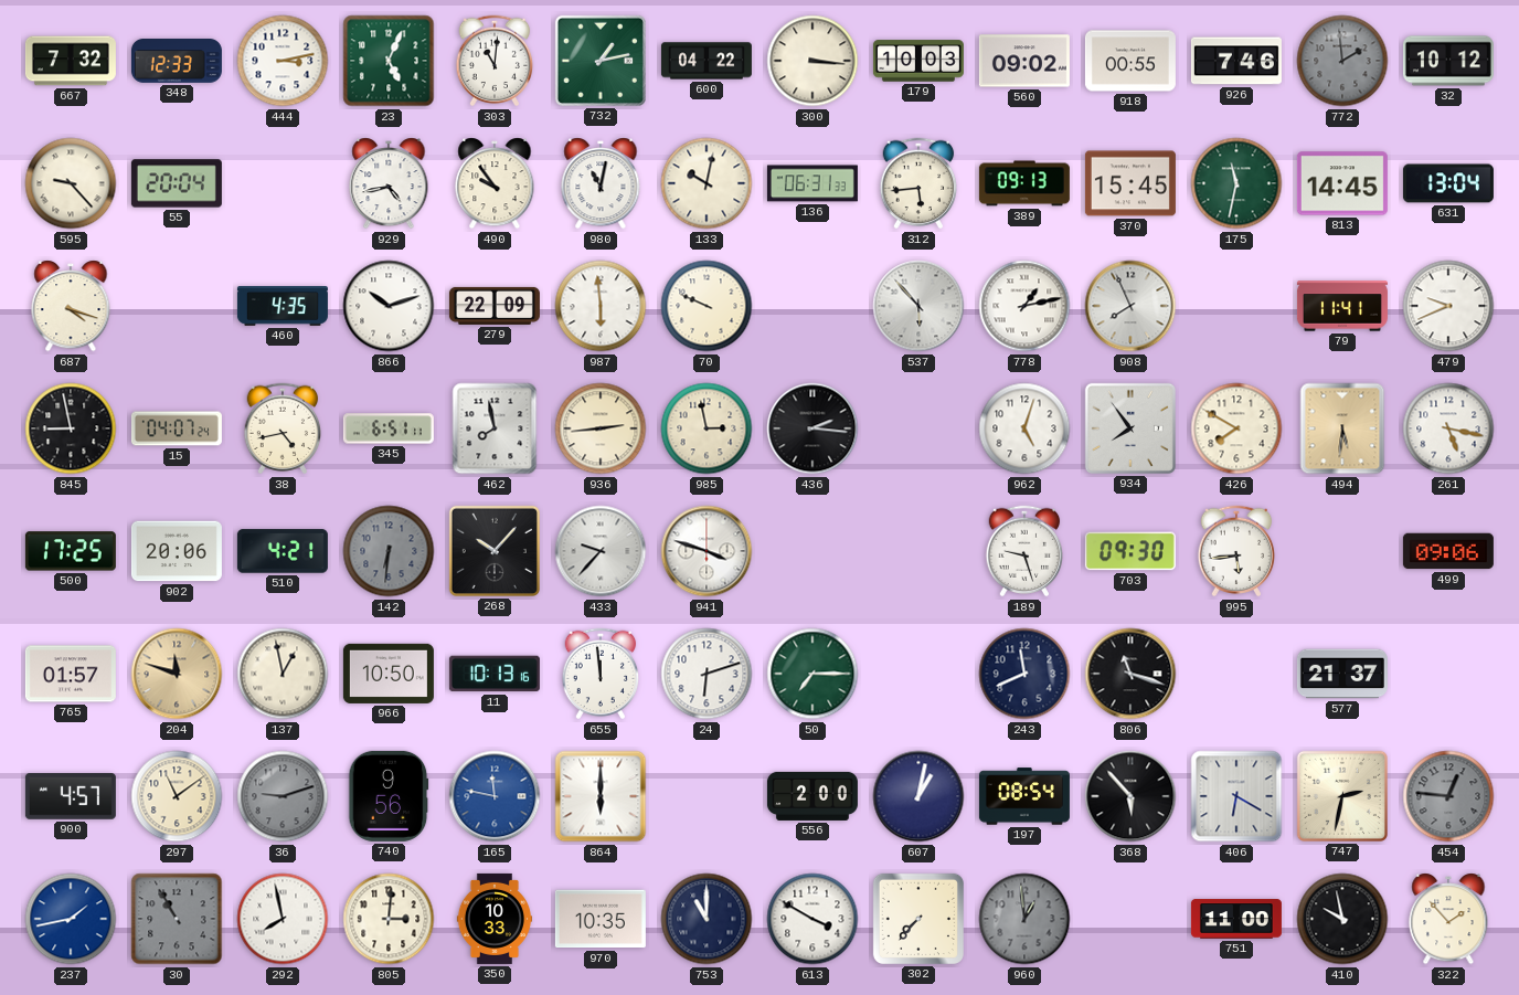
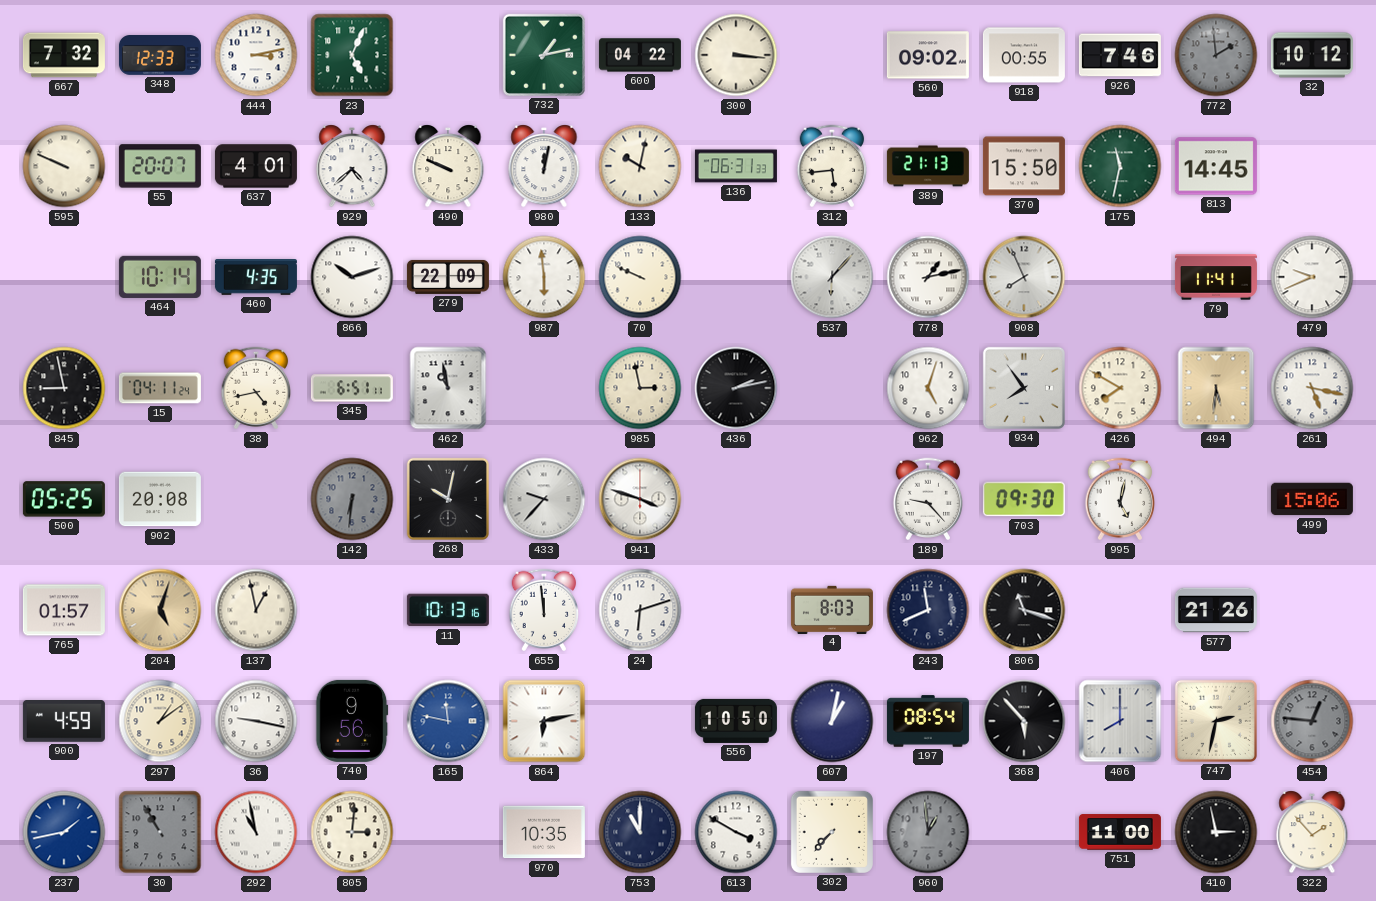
303: 11:01 -> none (495, 61)
179: 10:03 -> none (918, 61)
595: 9:23 -> 9:49 (64, 166)
55: 20:04 -> 20:07 (160, 166)
637: none -> 4:01 (256, 166)
929: 4:43 -> 4:38 (352, 166)
490: 9:54 -> 9:49 (448, 166)
980: 11:02 -> 12:02 (544, 166)
389: 09:13 -> 21:13 (928, 166)
370: 15:45 -> 15:50 (1024, 166)
631: 13:04 -> none (1448, 183)
687: 4:18 -> none (71, 306)
464: none -> 10:14 (160, 277)
537: 5:53 -> 6:07 (832, 277)
15: 04:07 -> 04:11 (160, 388)
462: 7:58 -> 10:58 (448, 388)
936: 2:44 -> none (601, 428)
436: 2:16 -> 2:13 (736, 388)
500: 17:25 -> 05:25 (64, 499)
902: 20:06 -> 20:08 (160, 499)
510: 4:21 -> none (283, 551)
268: 10:07 -> 10:02 (448, 499)
189: 9:27 -> 9:23 (928, 499)
995: 5:44 -> 5:02 (1120, 499)
499: 09:06 -> 15:06 (1312, 499)
204: 11:48 -> 5:03 (160, 610)
966: 10:50 -> none (389, 674)
50: 7:15 -> none (812, 674)
4: none -> 8:03 (832, 609)
577: 21:37 -> 21:26 (1216, 610)
900: 4:57 -> 4:59 (64, 722)
297: 11:09 -> 1:09 (160, 721)
36: 9:12 -> 9:17 (256, 721)
36 dial: grey -> white (256, 721)
864: 6:00 -> 6:13 (544, 721)
556: 2:00 -> 10:50 (736, 721)
406: 6:20 -> 8:00 (1120, 721)
292: 7:58 -> 10:58 (256, 832)
350: 10:33 -> none (495, 919)
410: 9:58 -> 2:58 (1216, 832)
